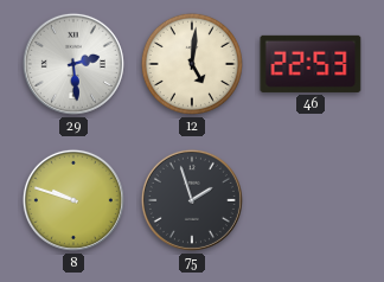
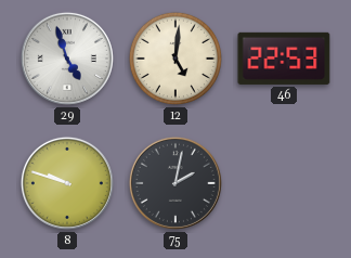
29: 2:29 -> 4:57 (67, 59)
75: 1:57 -> 2:02 (175, 183)
